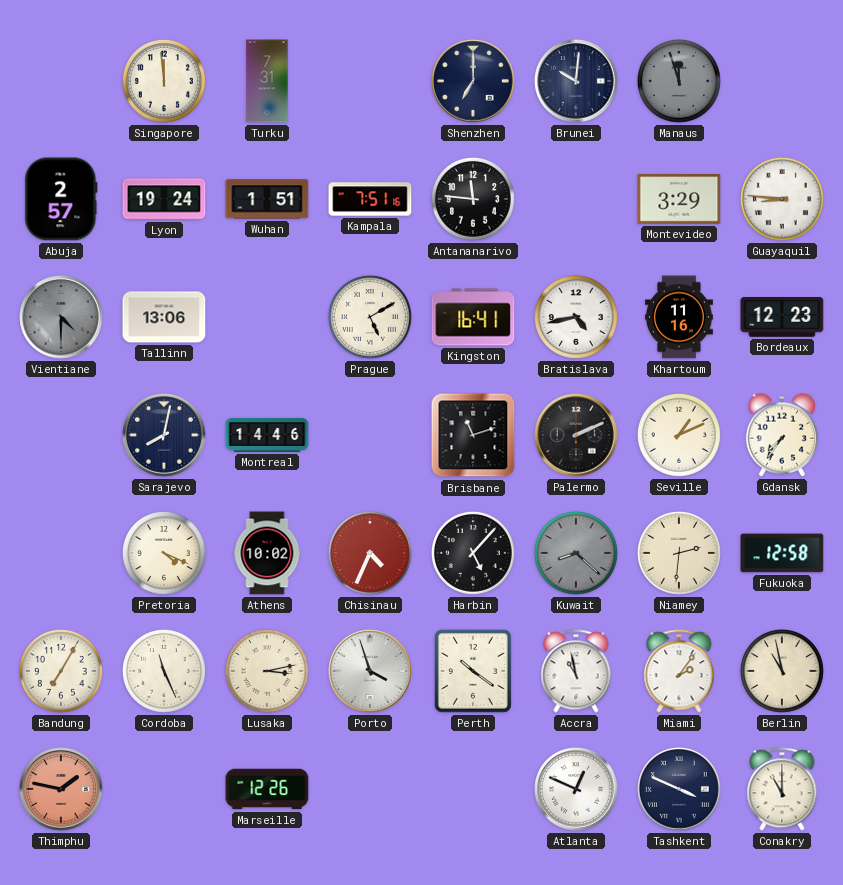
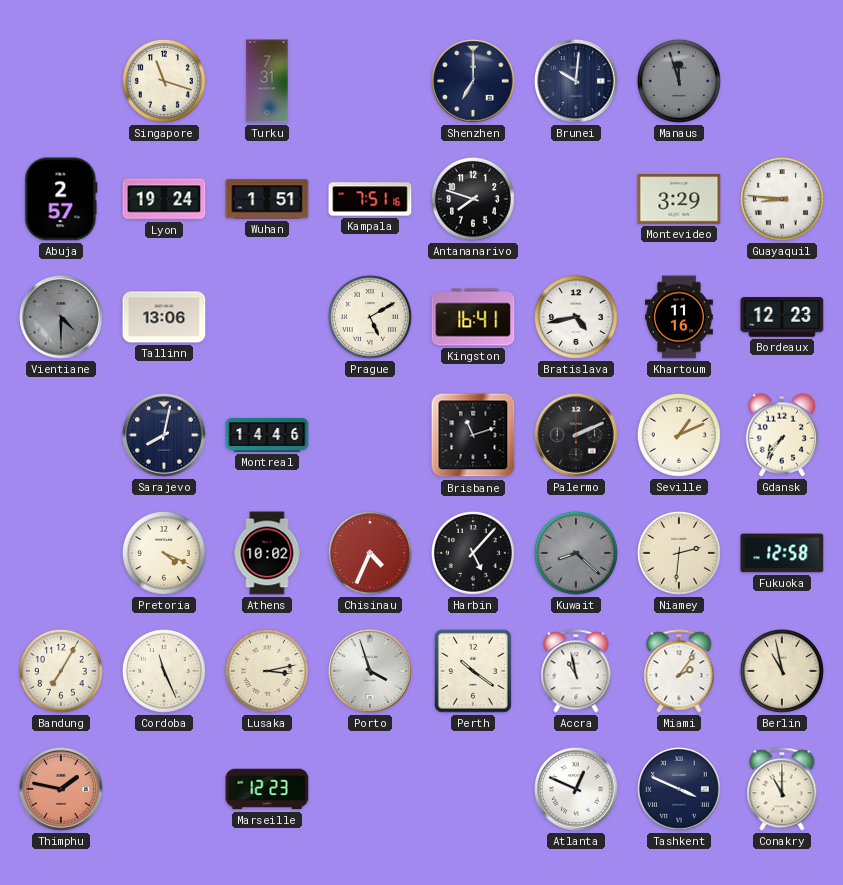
Singapore: 11:59 -> 11:18 (164, 81)
Antananarivo: 11:46 -> 7:48 (473, 199)
Marseille: 12:26 -> 12:23 (267, 789)
